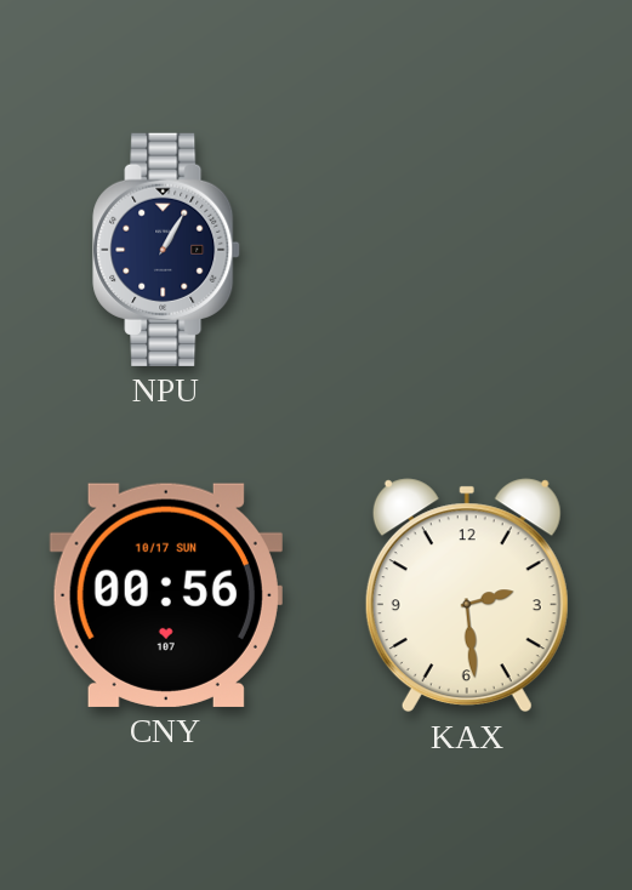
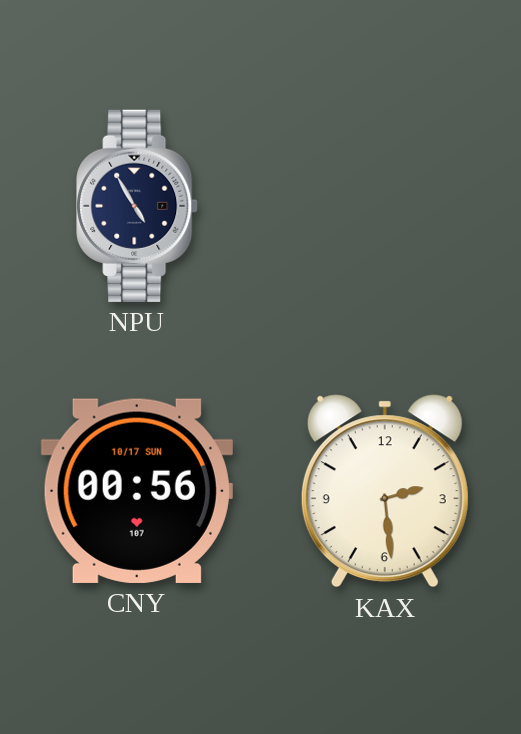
NPU: 1:05 -> 4:55 (137, 206)
